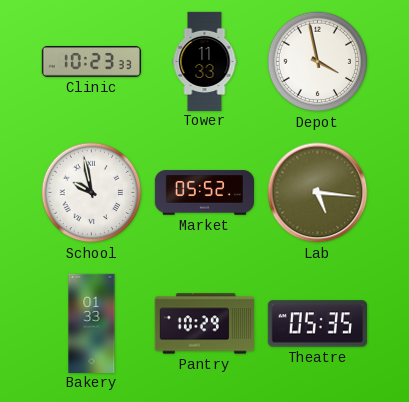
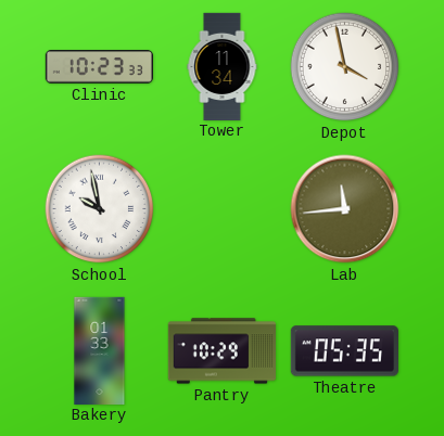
Tower: 11:33 -> 11:34 (223, 66)
Market: 05:52 -> none (204, 193)
Lab: 5:16 -> 11:44 (345, 209)
